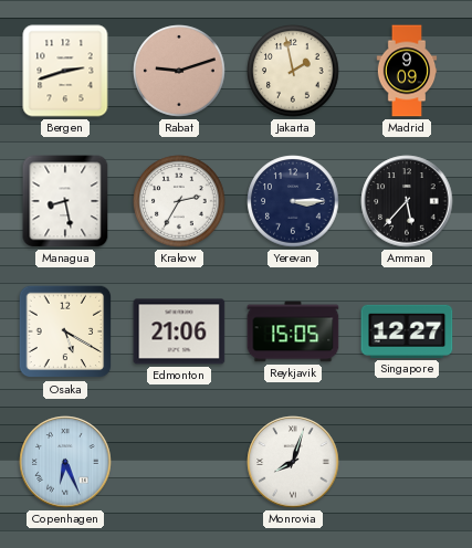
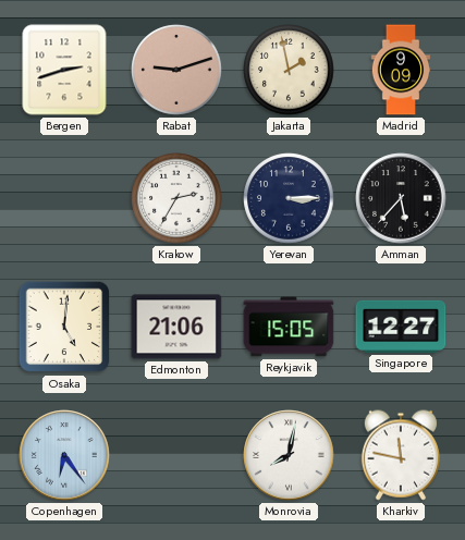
Managua: 8:28 -> none (65, 201)
Osaka: 5:20 -> 5:01 (64, 327)
Copenhagen: 6:26 -> 6:24 (64, 455)
Monrovia: 8:03 -> 8:02 (289, 455)
Kharkiv: none -> 11:47 (401, 455)
